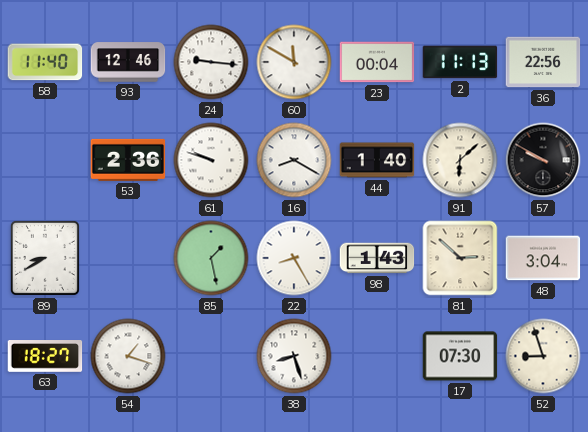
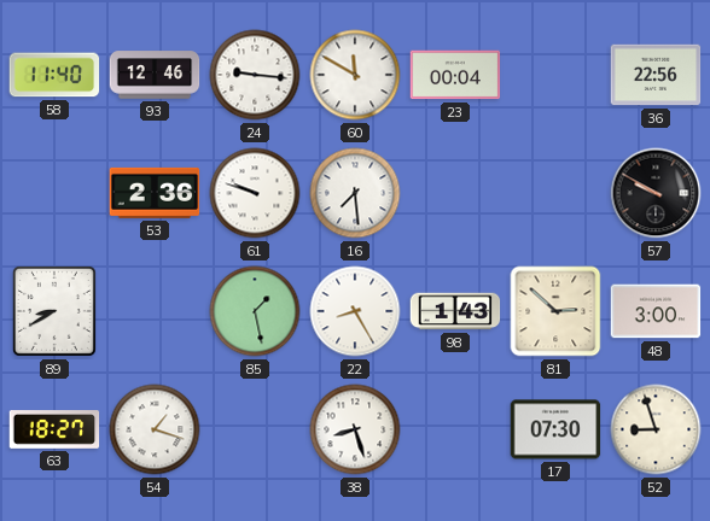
2: 11:13 -> none (460, 62)
16: 8:20 -> 7:29 (355, 193)
44: 1:40 -> none (377, 160)
91: 6:08 -> none (460, 160)
48: 3:04 -> 3:00 (656, 311)
